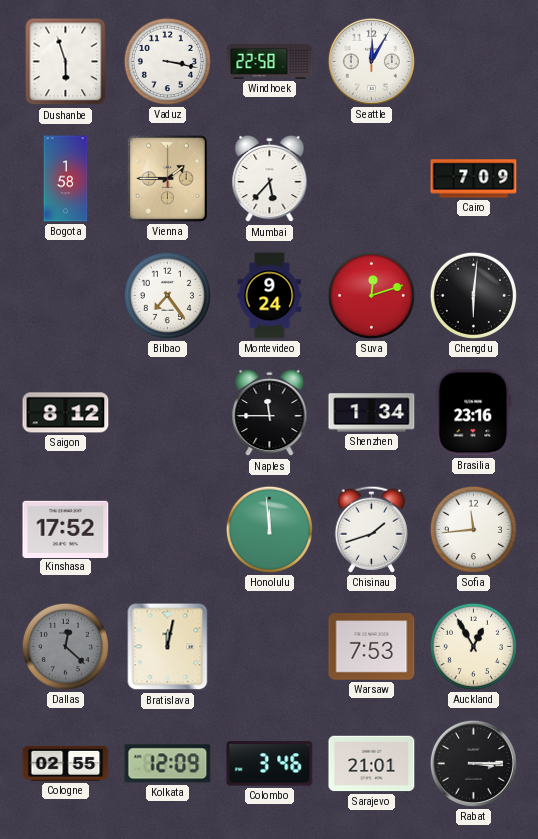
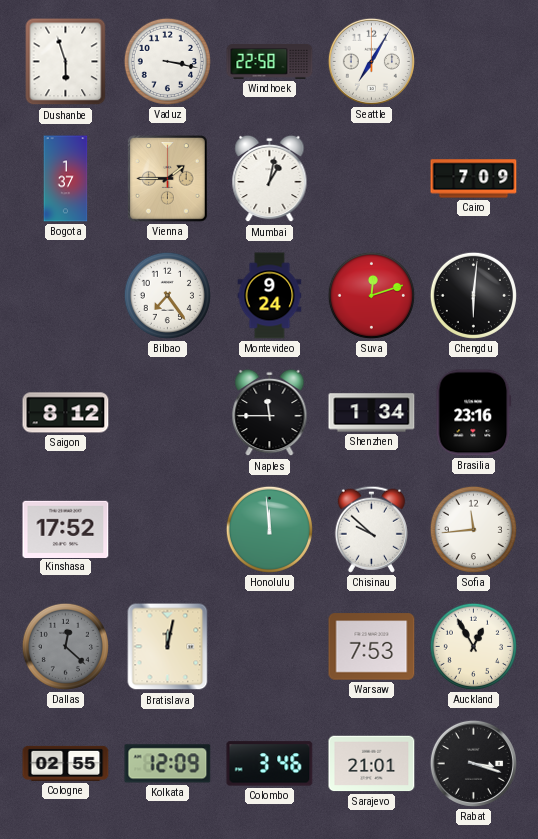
Seattle: 12:05 -> 7:05 (371, 61)
Bogota: 1:58 -> 1:37 (66, 179)
Mumbai: 5:37 -> 1:02 (270, 179)
Chisinau: 1:42 -> 9:52 (371, 529)
Rabat: 3:15 -> 3:18 (473, 763)
